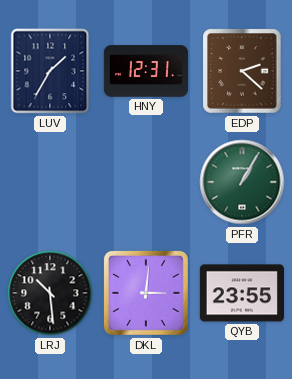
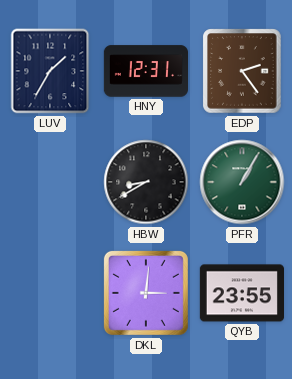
EDP: 2:22 -> 2:24 (242, 71)
HBW: none -> 8:40 (146, 182)
LRJ: 10:29 -> none (50, 293)
